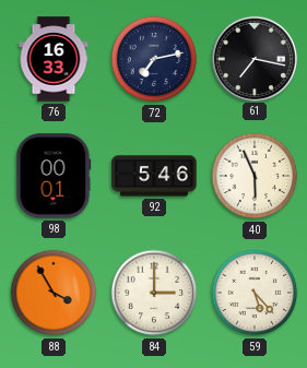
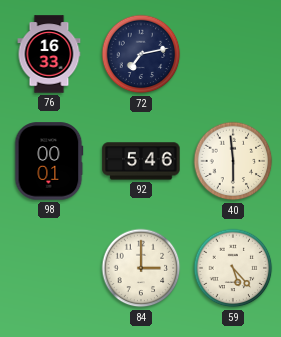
61: 7:17 -> none (253, 58)
40: 5:56 -> 5:59 (233, 161)
88: 3:55 -> none (54, 293)
